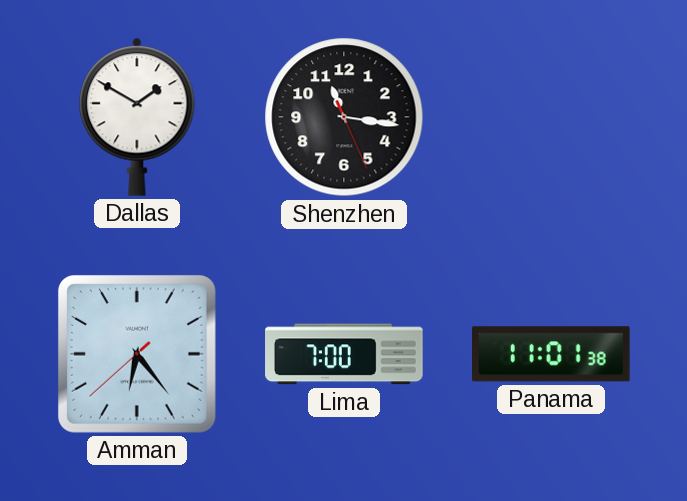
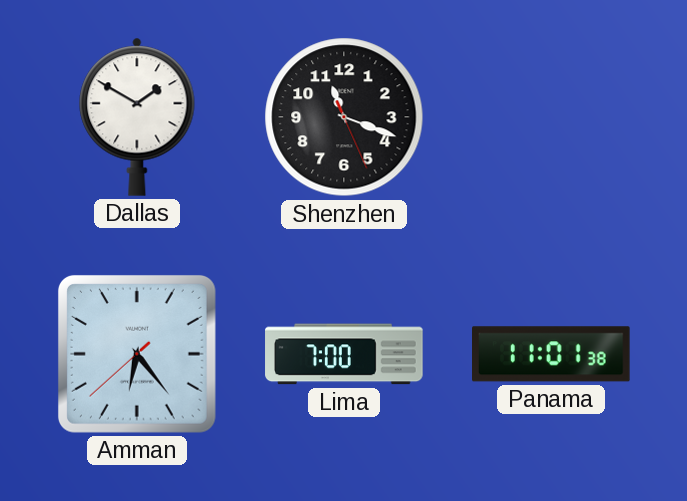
Shenzhen: 11:16 -> 11:18 (344, 117)
